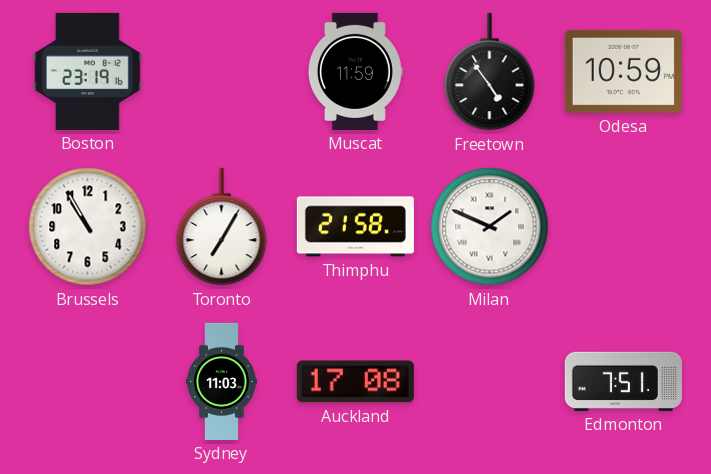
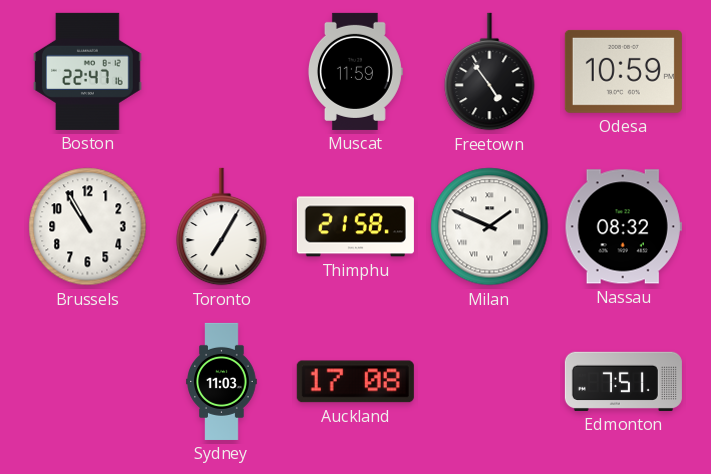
Boston: 23:19 -> 22:47 (88, 71)
Nassau: none -> 08:32 (623, 227)
